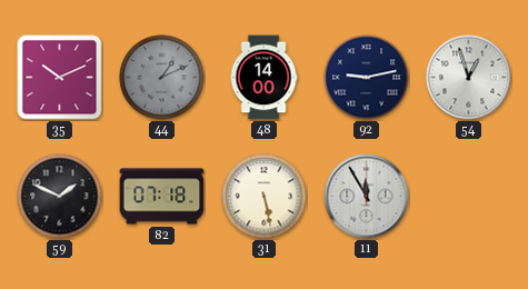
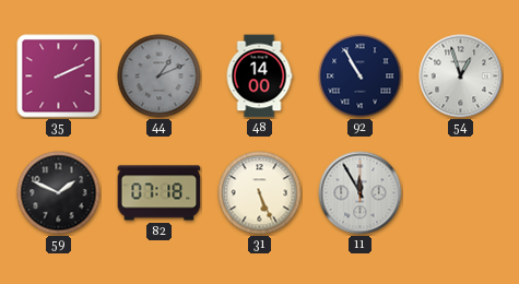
35: 10:11 -> 2:11 (59, 76)
92: 9:13 -> 10:55 (361, 76)
31: 5:28 -> 5:26 (260, 193)
